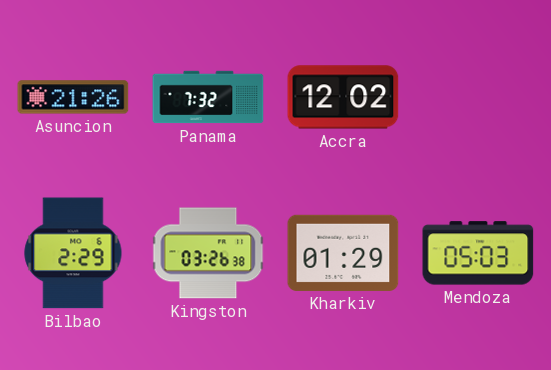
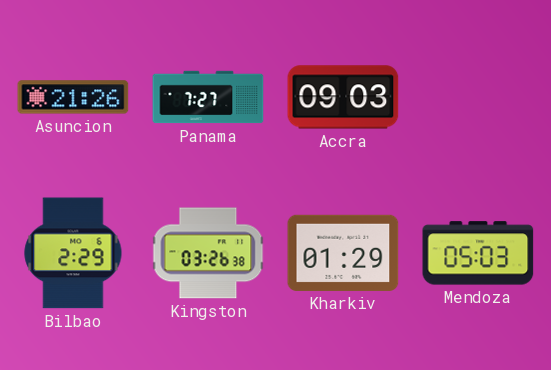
Panama: 7:32 -> 7:27 (208, 97)
Accra: 12:02 -> 09:03 (343, 97)
